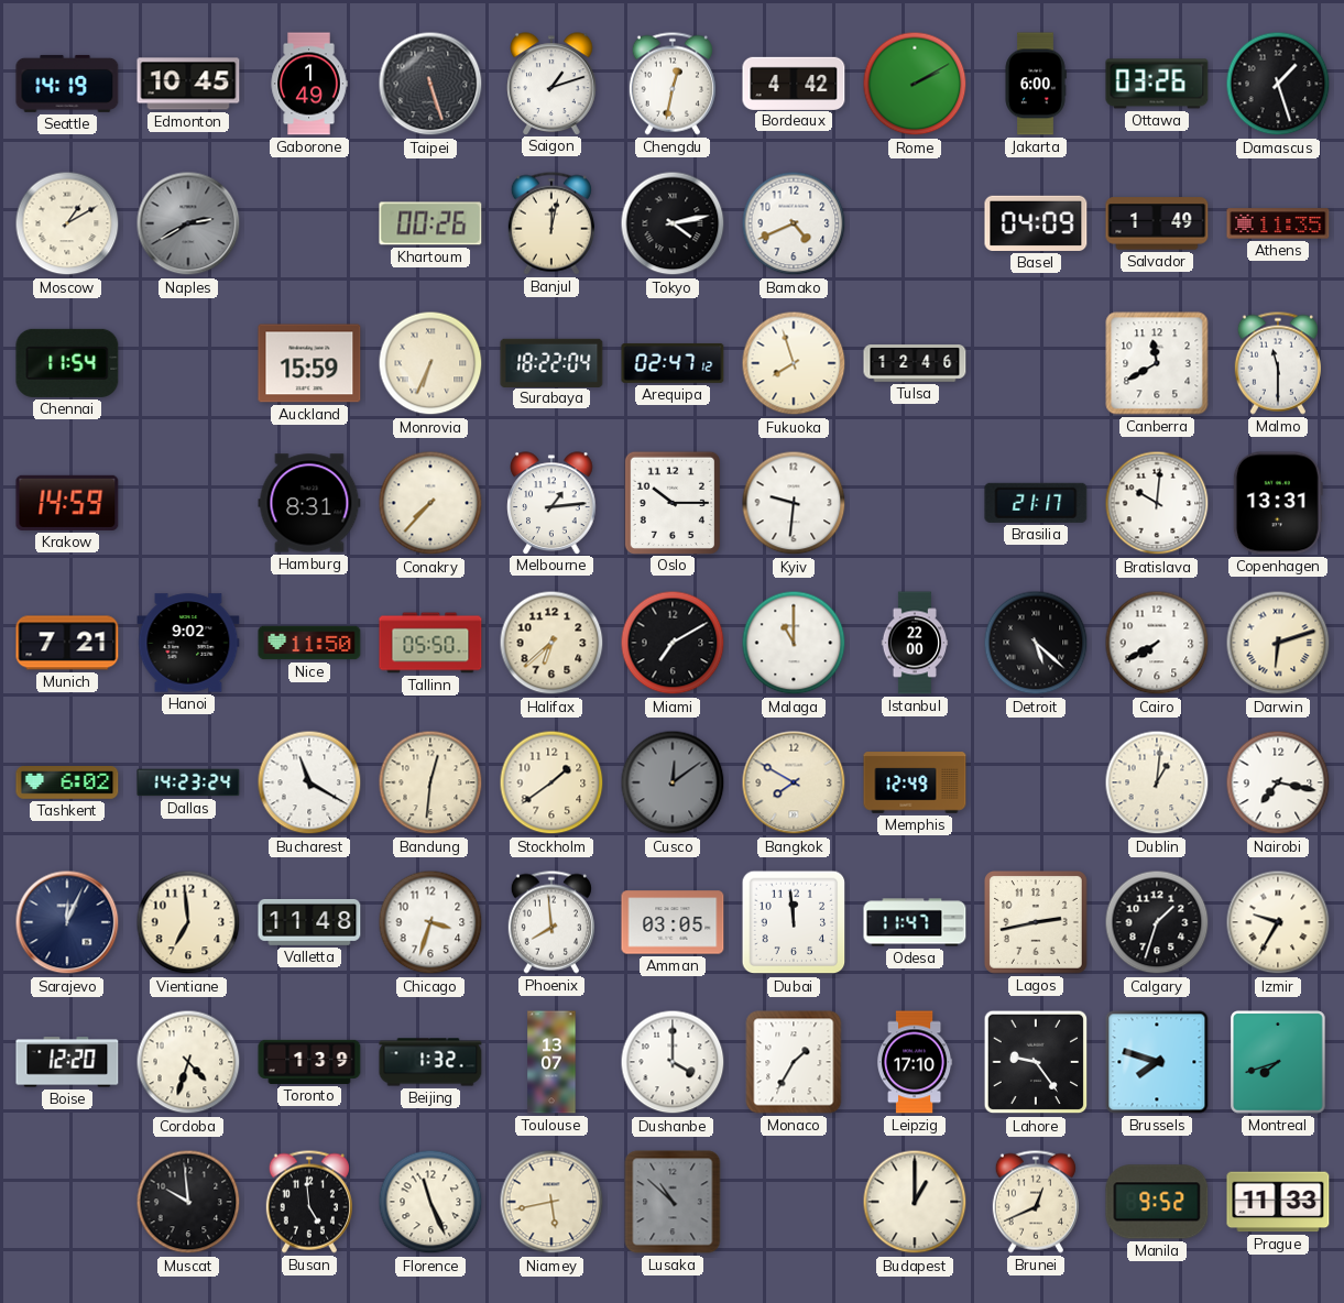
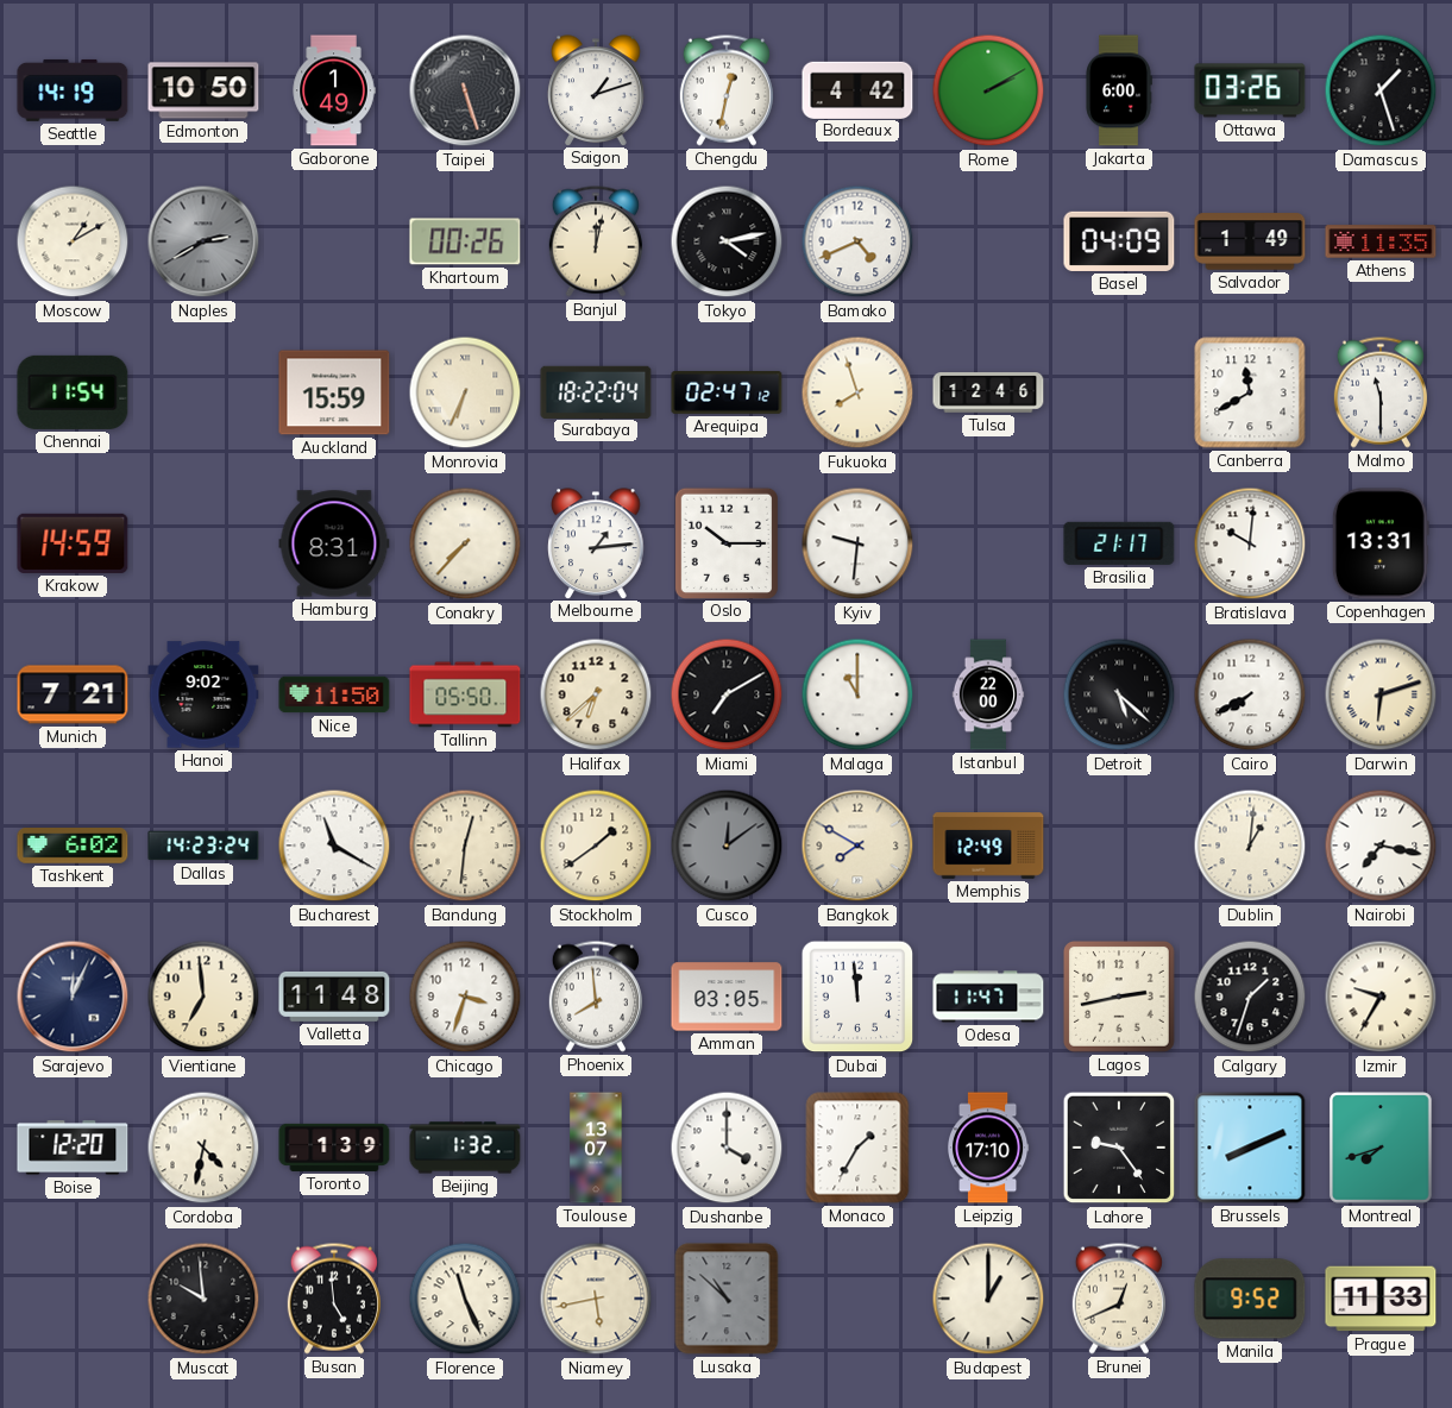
Edmonton: 10:45 -> 10:50 (203, 90)
Cordoba: 4:33 -> 4:32 (203, 1148)
Brussels: 7:48 -> 8:11 (1250, 1148)
